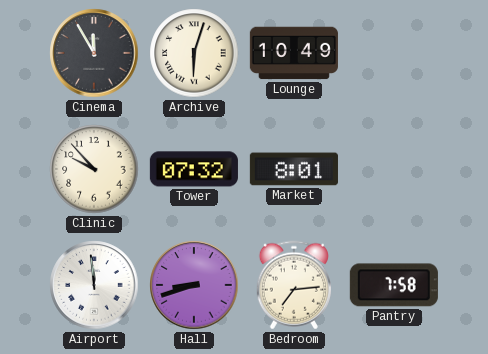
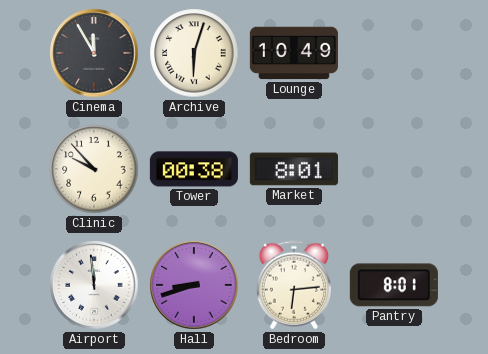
Tower: 07:32 -> 00:38 (194, 169)
Bedroom: 7:14 -> 6:14 (294, 285)
Pantry: 7:58 -> 8:01 (394, 285)
